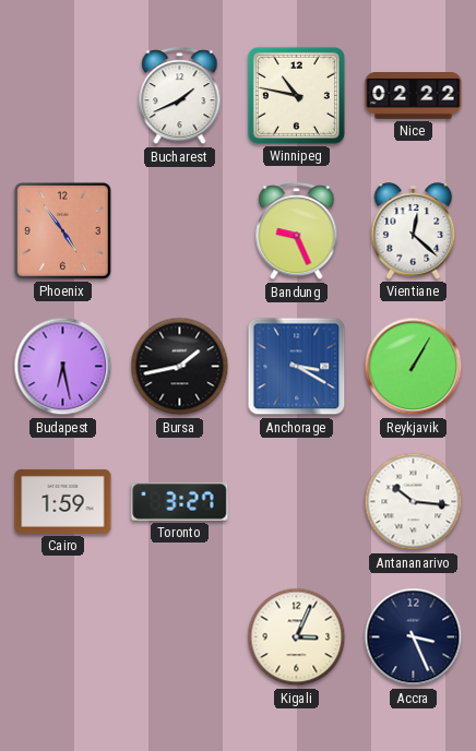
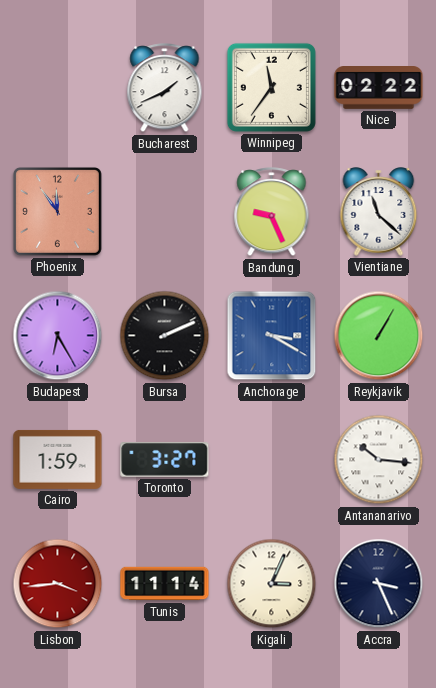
Winnipeg: 10:47 -> 11:36 (271, 87)
Phoenix: 4:54 -> 11:54 (57, 211)
Vientiane: 12:22 -> 11:22 (379, 212)
Budapest: 6:28 -> 6:25 (58, 336)
Bursa: 1:43 -> 2:11 (165, 336)
Lisbon: none -> 3:44 (58, 584)
Tunis: none -> 11:14 (165, 584)
